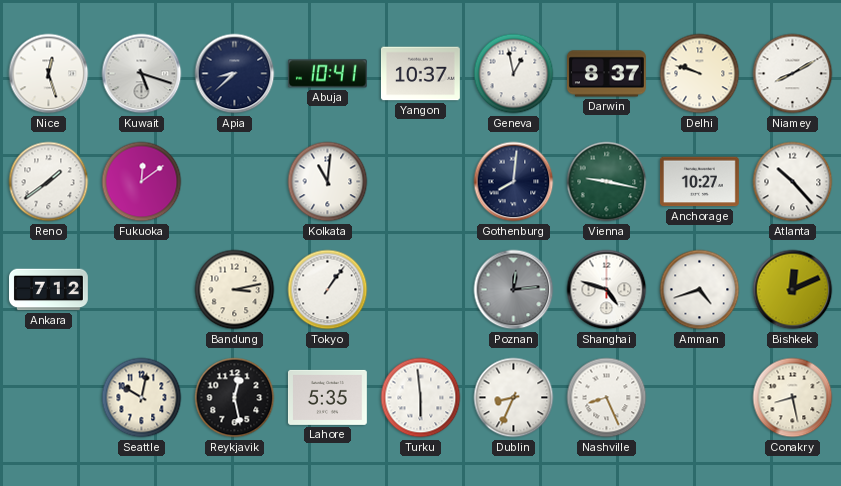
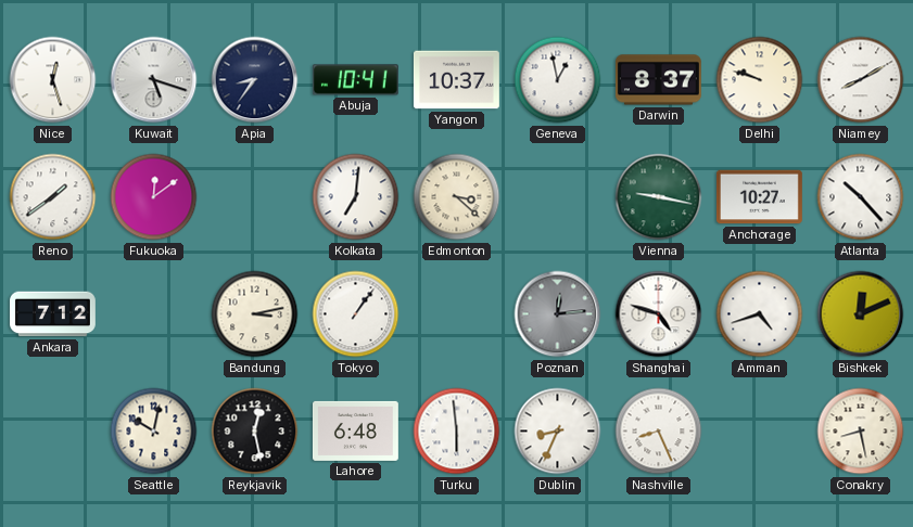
Apia: 8:38 -> 8:36 (255, 80)
Kolkata: 11:01 -> 7:01 (356, 197)
Edmonton: none -> 3:22 (457, 197)
Gothenburg: 8:01 -> none (514, 182)
Lahore: 5:35 -> 6:48 (355, 430)
